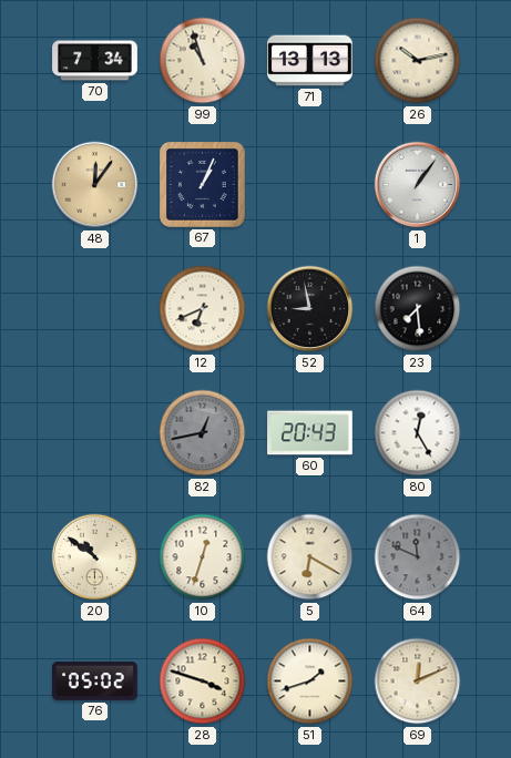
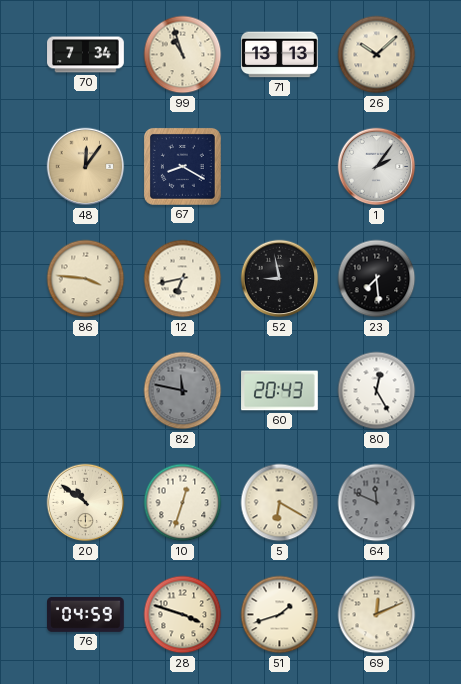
26: 10:13 -> 10:08 (377, 55)
67: 1:04 -> 8:20 (182, 166)
1: 1:06 -> 2:06 (377, 167)
86: none -> 3:46 (86, 279)
12: 6:41 -> 6:43 (183, 279)
82: 12:43 -> 11:47 (183, 391)
76: 05:02 -> 04:59 (86, 614)
